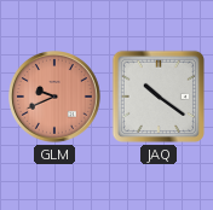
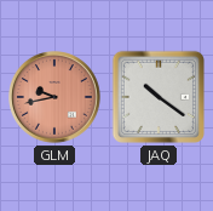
GLM: 9:41 -> 9:43 (56, 98)
